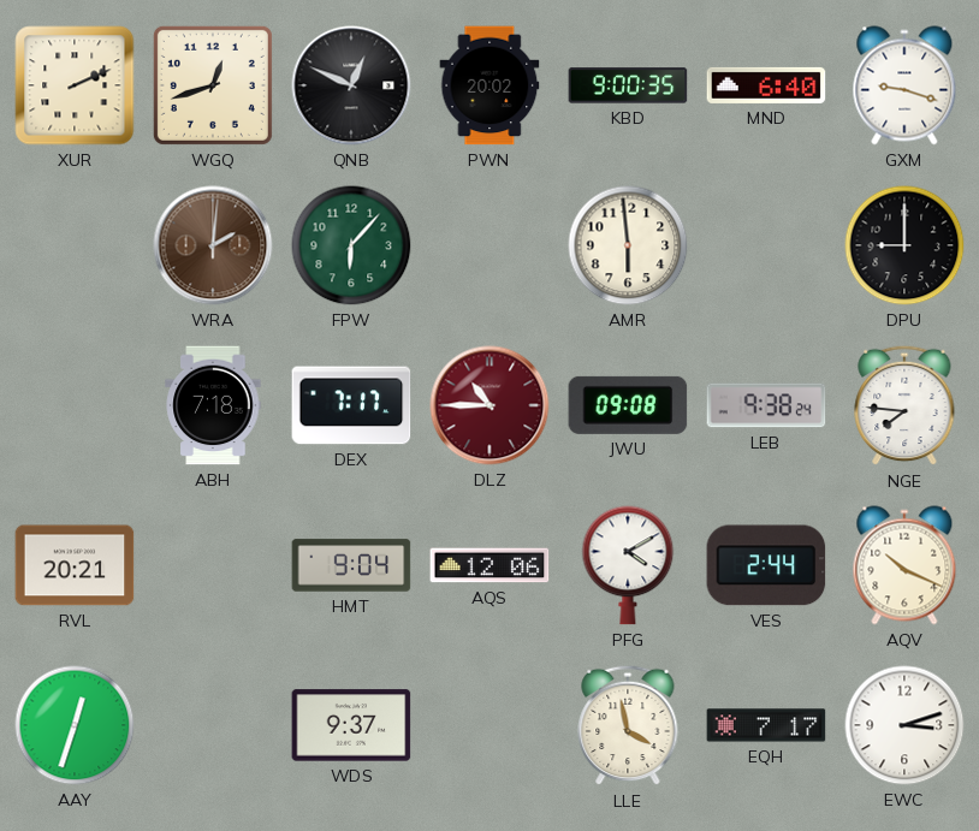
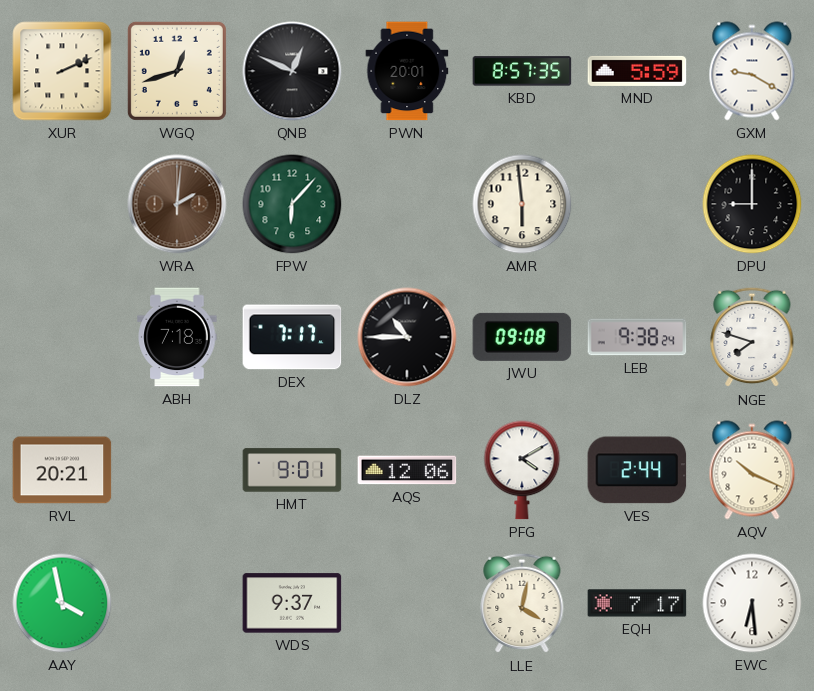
PWN: 20:02 -> 20:01 (407, 71)
KBD: 9:00 -> 8:57 (522, 71)
MND: 6:40 -> 5:59 (637, 71)
GXM: 9:18 -> 9:20 (752, 71)
DLZ dial: burgundy -> black (407, 337)
NGE: 7:46 -> 7:48 (752, 337)
HMT: 9:04 -> 9:01 (292, 470)
AAY: 12:33 -> 3:58 (62, 603)
LLE: 3:58 -> 4:02 (522, 603)
EWC: 3:12 -> 6:29 (752, 603)
